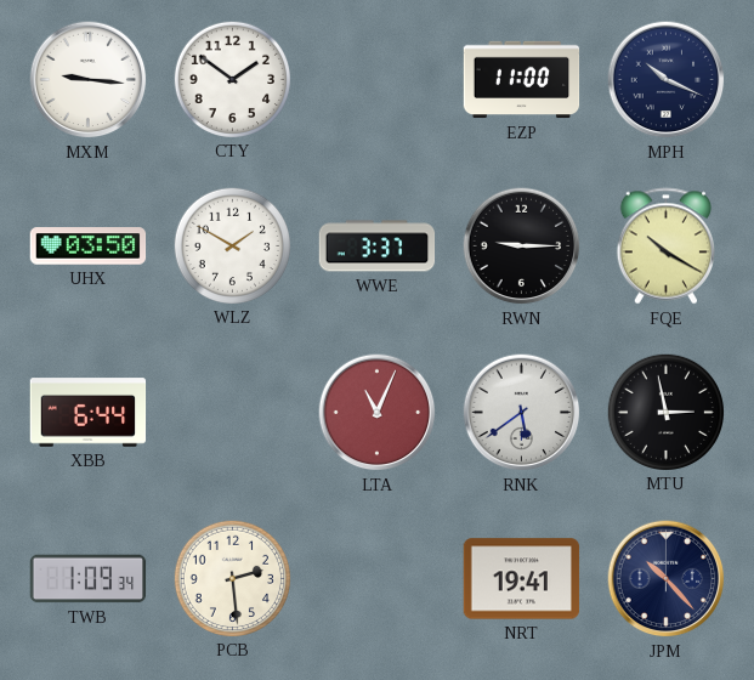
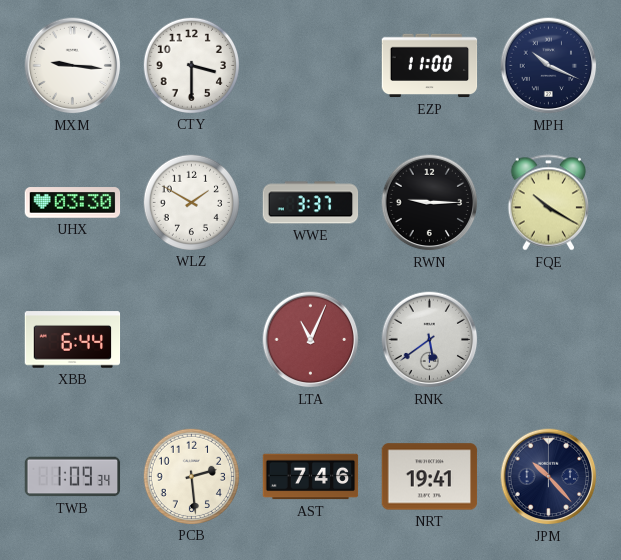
CTY: 1:51 -> 3:30 (191, 65)
UHX: 03:50 -> 03:30 (73, 203)
MTU: 2:58 -> none (665, 412)
AST: none -> 7:46 (311, 477)
